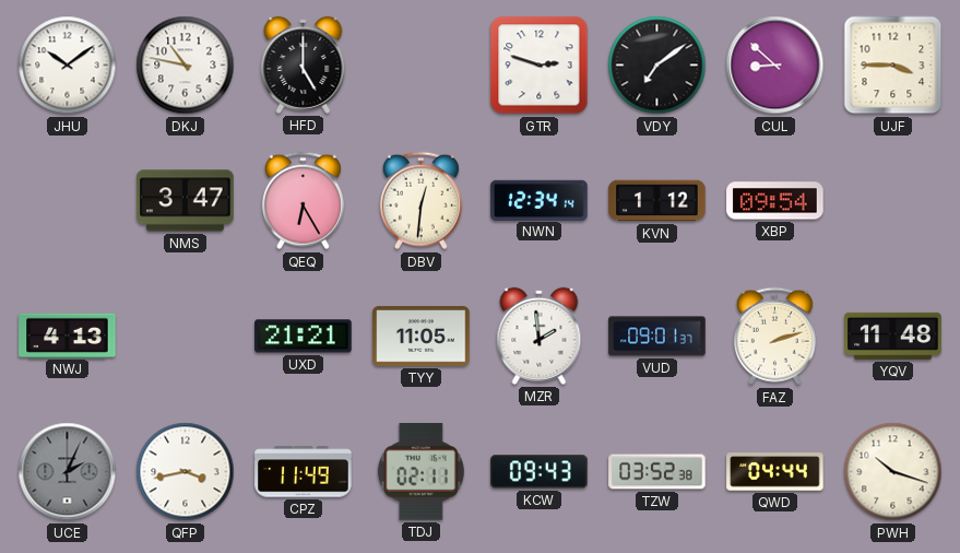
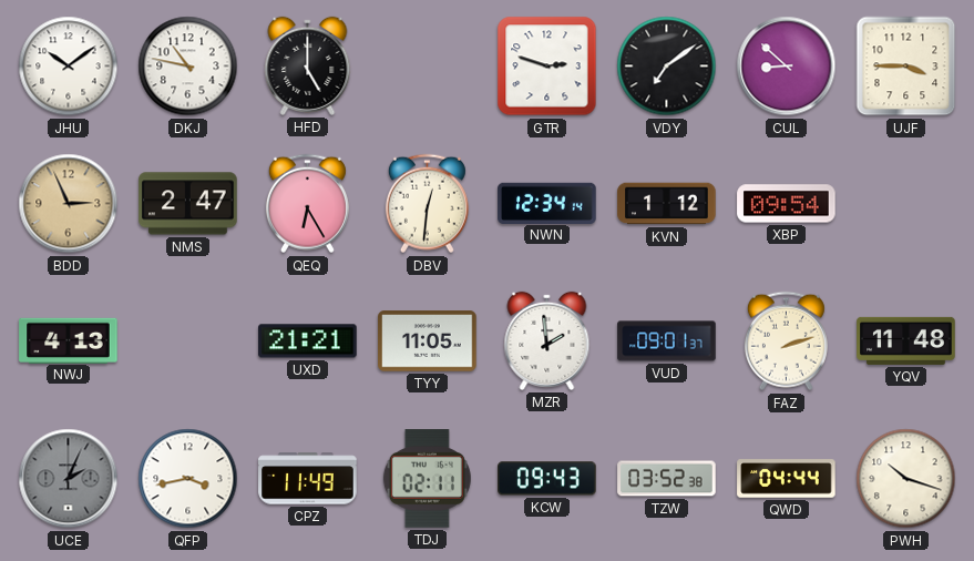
BDD: none -> 2:56 (69, 204)
NMS: 3:47 -> 2:47 (188, 204)
